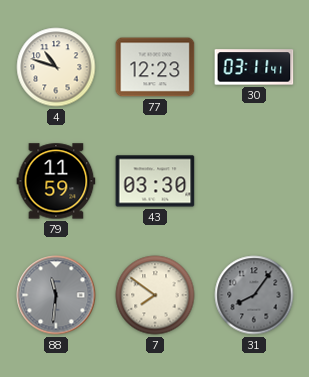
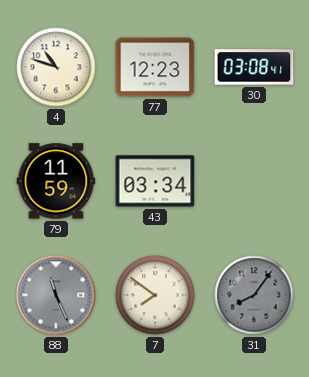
30: 03:11 -> 03:08 (254, 67)
43: 03:30 -> 03:34 (155, 181)
88: 11:31 -> 11:26 (56, 295)
